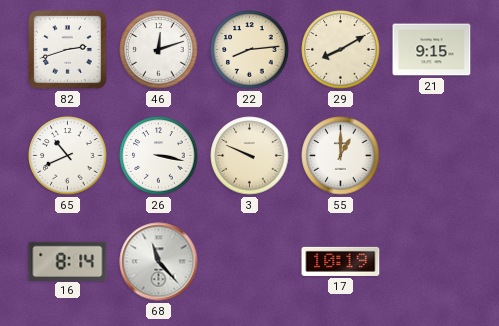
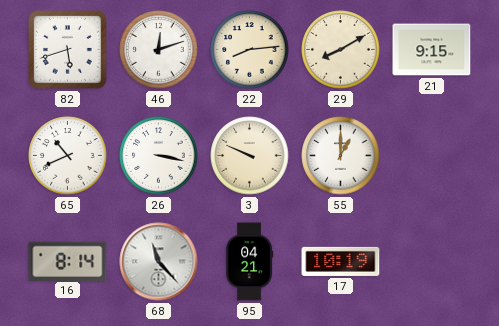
82: 2:42 -> 5:42 (68, 50)
95: none -> 04:21 (250, 262)
